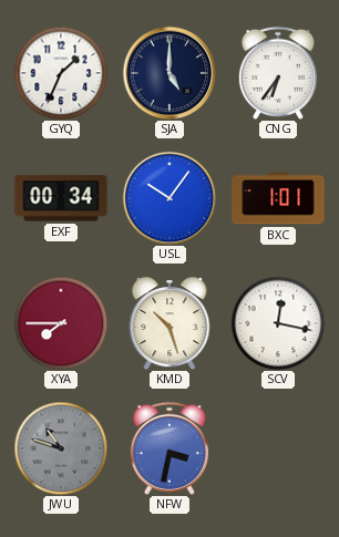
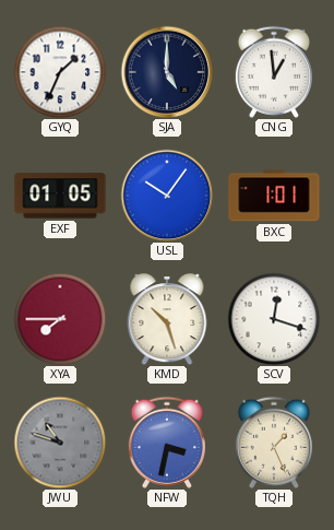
CNG: 6:36 -> 12:59 (274, 72)
EXF: 00:34 -> 01:05 (60, 196)
SCV: 12:17 -> 12:18 (274, 319)
TQH: none -> 1:26 (274, 443)
